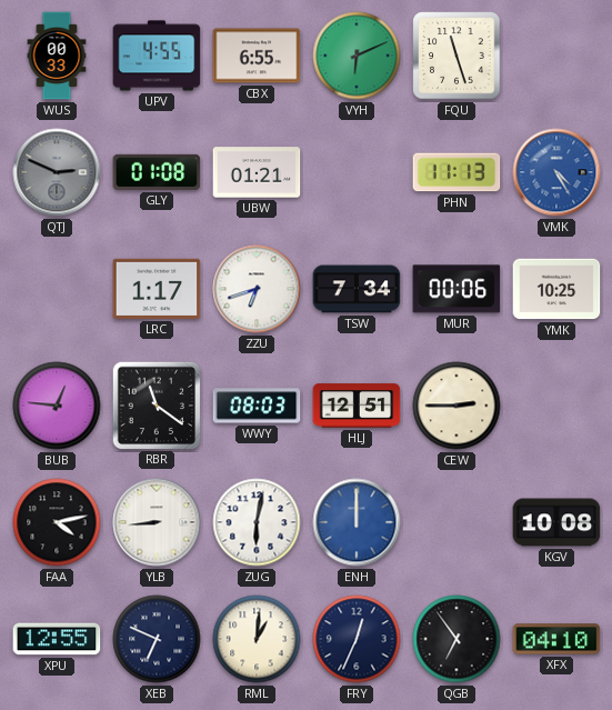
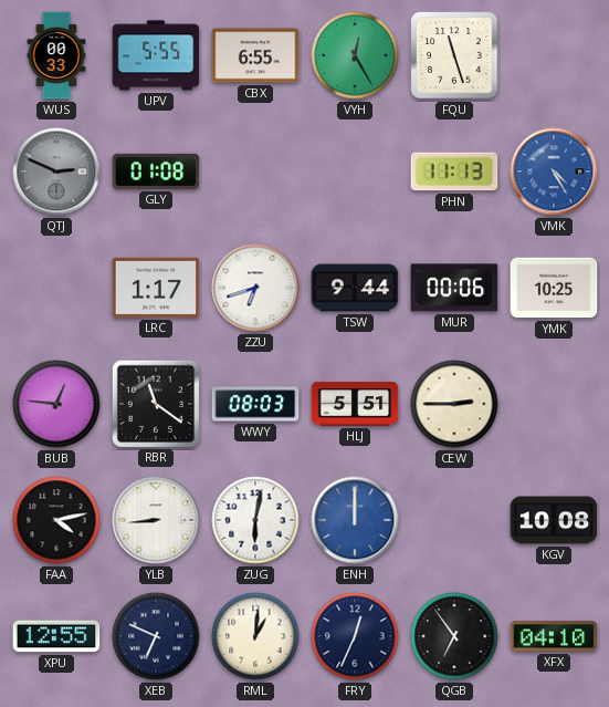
UPV: 4:55 -> 5:55 (156, 55)
VYH: 6:11 -> 12:25 (355, 55)
UBW: 01:21 -> none (257, 172)
TSW: 7:34 -> 9:44 (355, 288)
HLJ: 12:51 -> 5:51 (355, 404)
